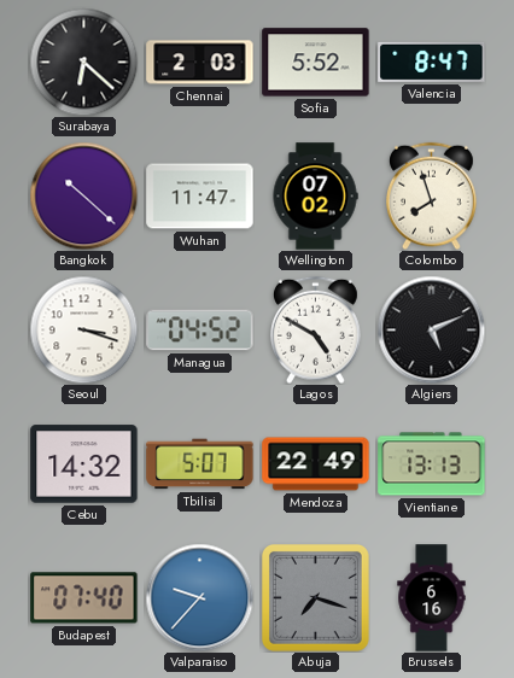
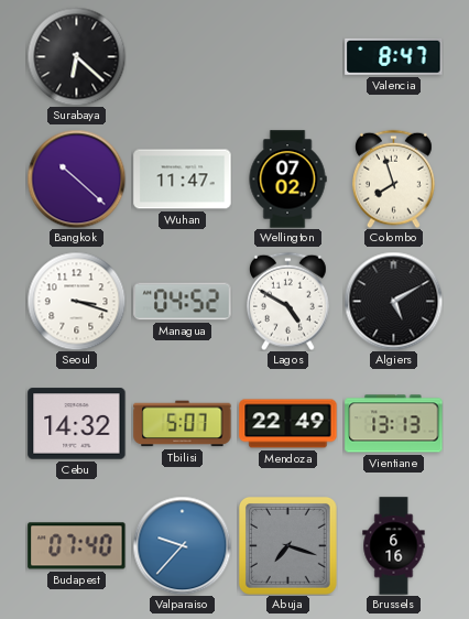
Chennai: 2:03 -> none (200, 63)
Sofia: 5:52 -> none (316, 63)
Algiers: 5:11 -> 5:10 (393, 301)
